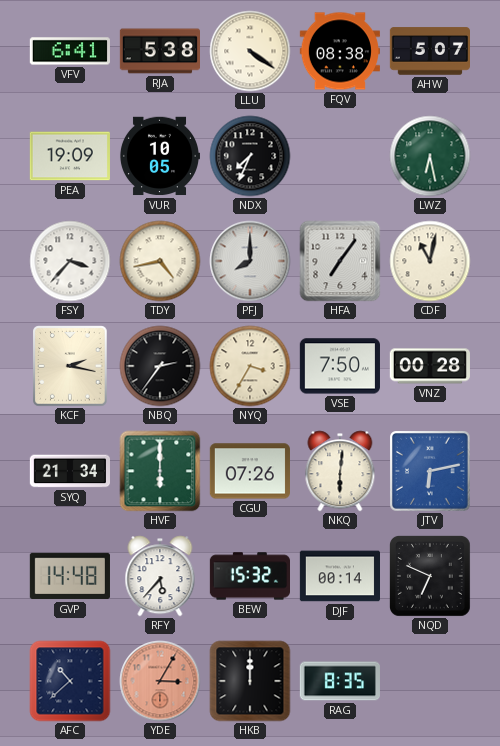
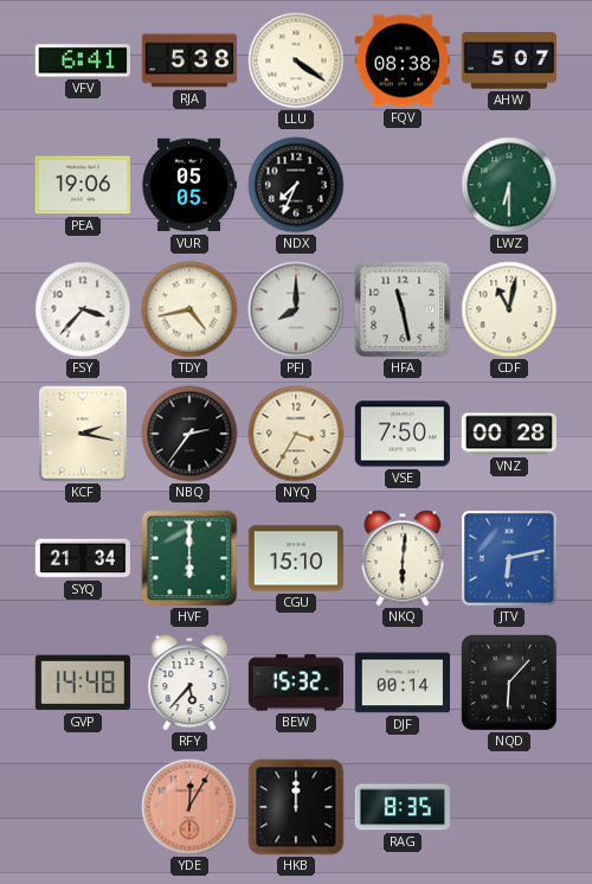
PEA: 19:09 -> 19:06 (83, 185)
VUR: 10:05 -> 05:05 (188, 185)
LWZ: 6:28 -> 6:30 (509, 185)
HFA: 7:06 -> 11:28 (403, 309)
CGU: 07:26 -> 15:10 (296, 558)
NQD: 6:49 -> 6:07 (510, 684)
AFC: 10:38 -> none (70, 681)
YDE: 3:05 -> 12:05 (189, 807)
